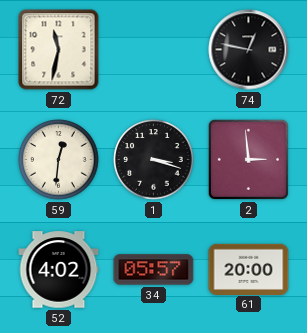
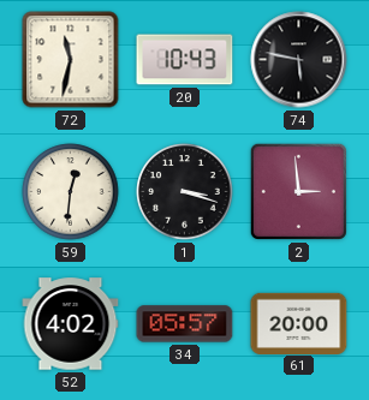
20: none -> 10:43 (185, 60)
74: 12:47 -> 5:47 (299, 60)
